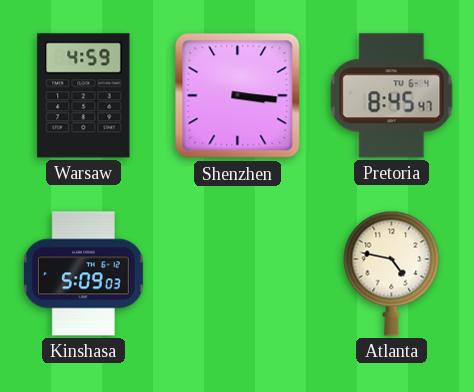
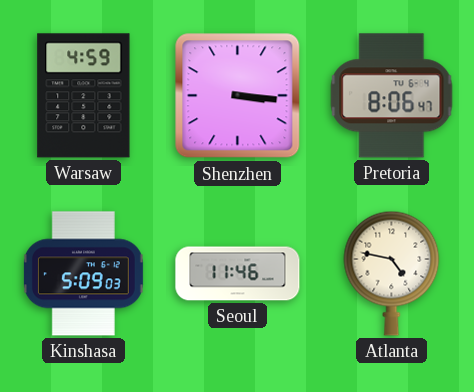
Pretoria: 8:45 -> 8:06 (392, 96)
Seoul: none -> 11:46 (238, 274)
